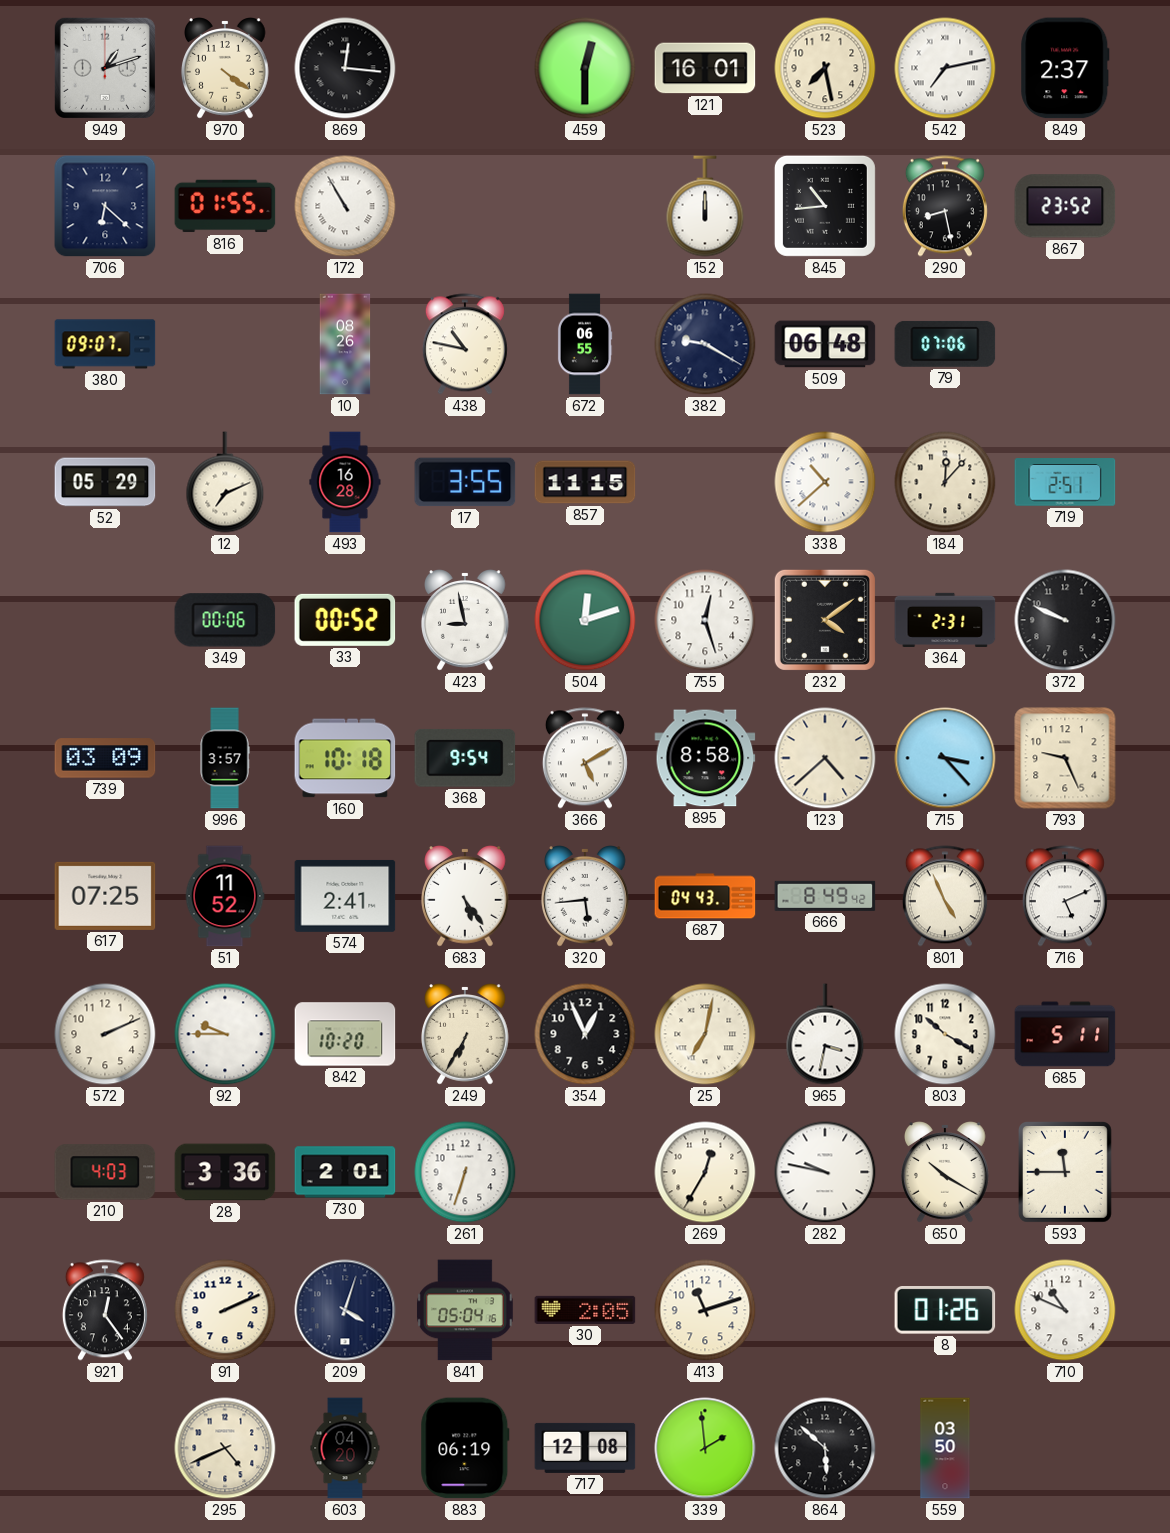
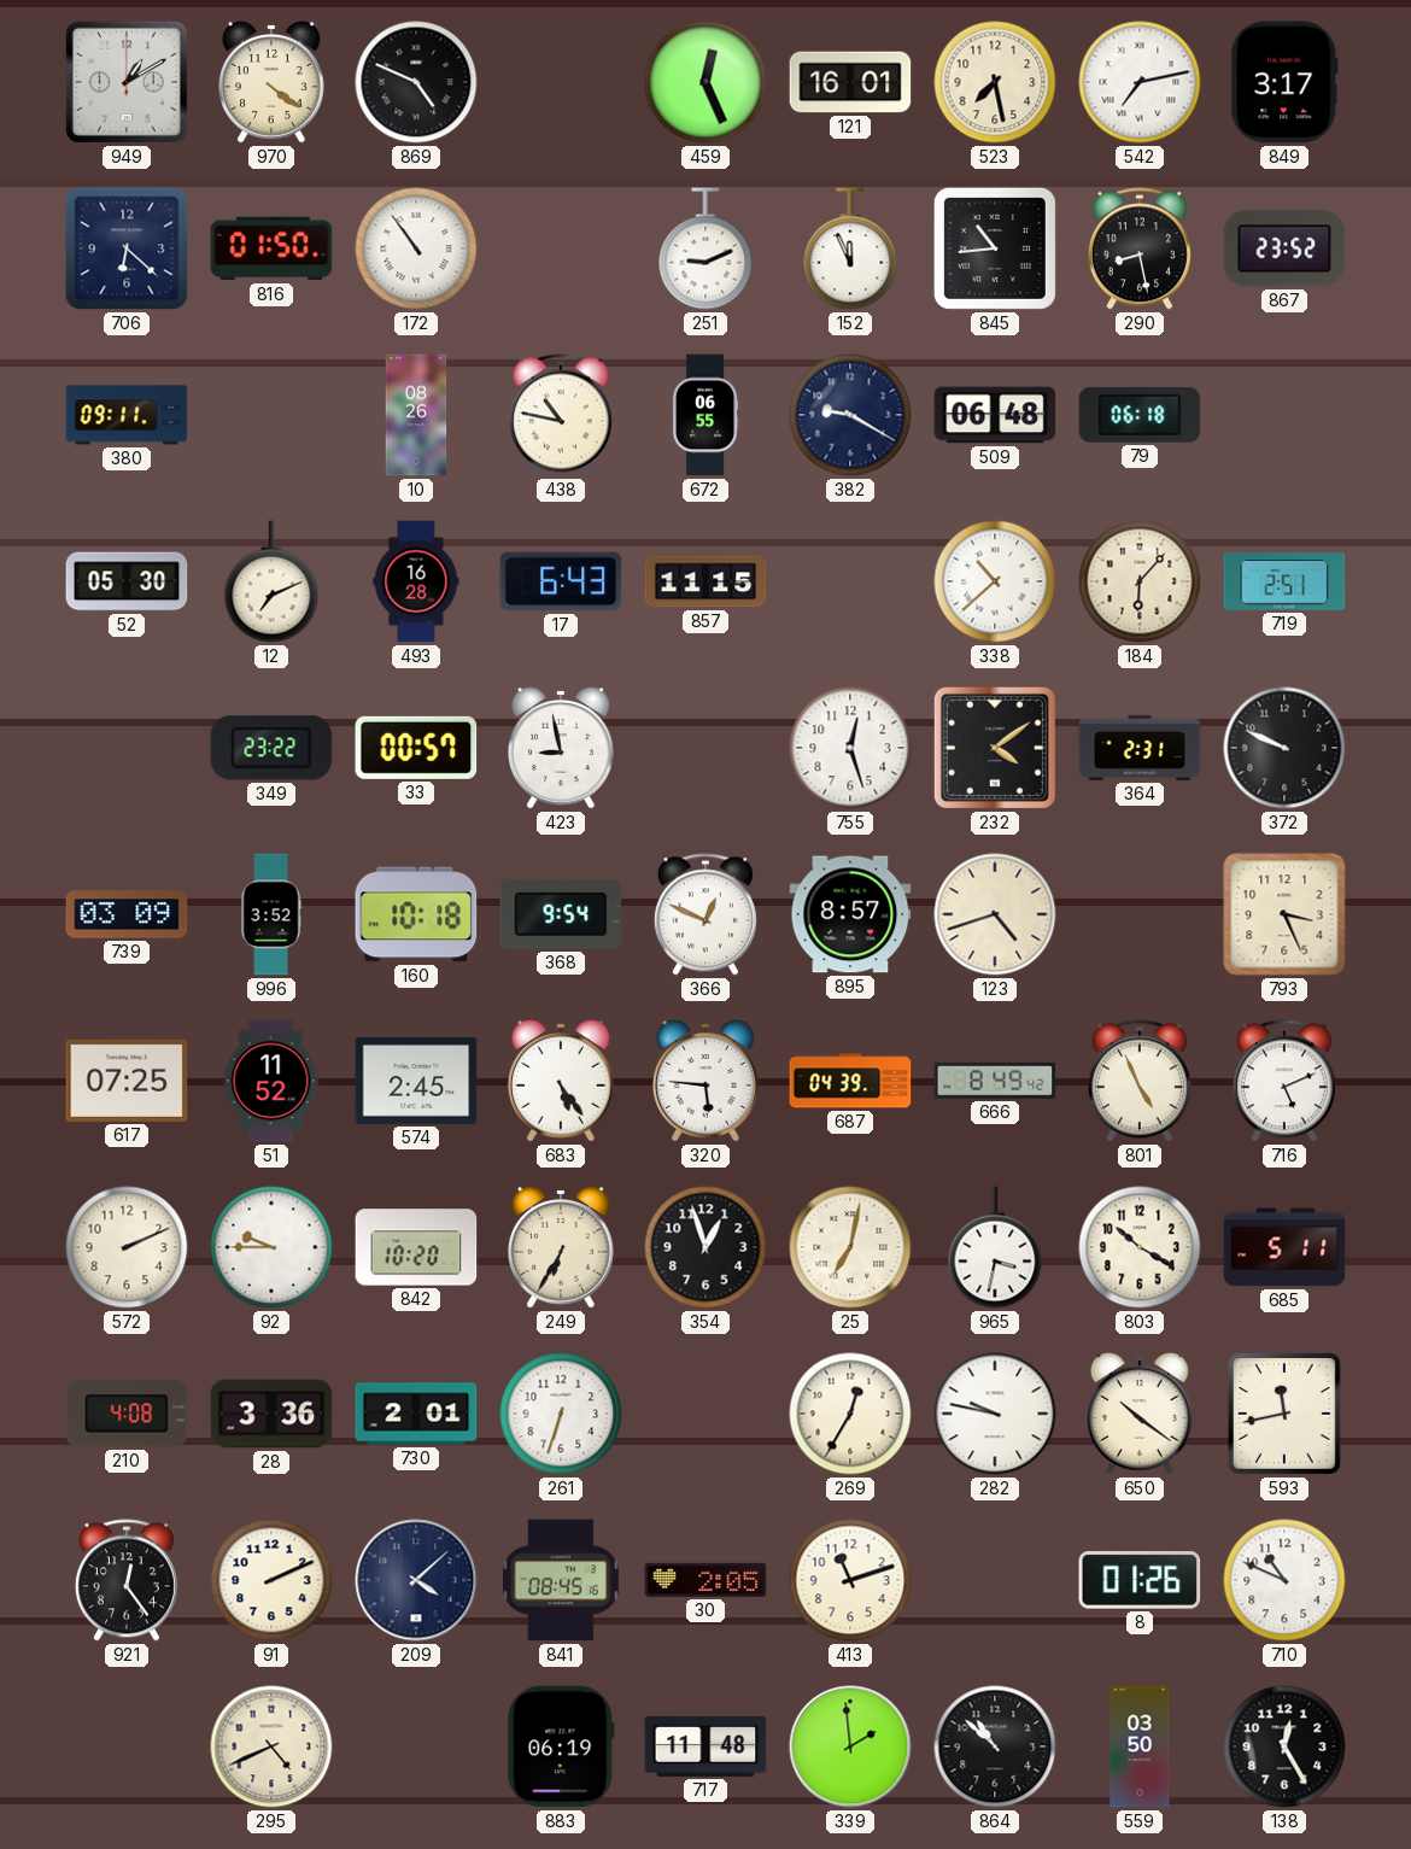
949: 1:12 -> 1:10 (127, 82)
869: 12:16 -> 4:49 (416, 82)
459: 12:30 -> 12:26 (705, 82)
849: 2:37 -> 3:17 (1284, 82)
816: 01:55 -> 01:50 (271, 248)
172: 10:55 -> 10:54 (416, 248)
251: none -> 9:11 (705, 248)
152: 12:00 -> 11:56 (850, 248)
380: 09:07 -> 09:11 (127, 415)
79: 07:06 -> 06:18 (1140, 415)
52: 05:29 -> 05:30 (127, 581)
17: 3:55 -> 6:43 (561, 581)
184: 12:07 -> 6:07 (1140, 581)
349: 00:06 -> 23:22 (271, 748)
33: 00:52 -> 00:57 (416, 748)
504: 12:12 -> none (585, 620)
996: 3:57 -> 3:52 (271, 914)
366: 5:10 -> 12:49 (705, 914)
895: 8:58 -> 8:57 (850, 914)
123: 4:38 -> 4:42 (995, 914)
715: 3:23 -> none (945, 758)
793: 9:26 -> 3:26 (1284, 914)
574: 2:41 -> 2:45 (416, 1081)
320: 5:44 -> 5:46 (707, 1081)
687: 04:43 -> 04:39 (850, 1081)
354: 12:56 -> 12:57 (705, 1247)
210: 4:03 -> 4:08 (127, 1414)
650: 10:20 -> 10:21 (1141, 1414)
593: 11:45 -> 11:43 (1286, 1415)
209: 4:03 -> 4:08 (416, 1580)
841: 05:04 -> 08:45 (562, 1580)
603: 04:20 -> none (345, 1448)
717: 12:08 -> 11:48 (705, 1746)
864: 5:52 -> 10:52 (995, 1746)
138: none -> 12:25 (1284, 1746)
